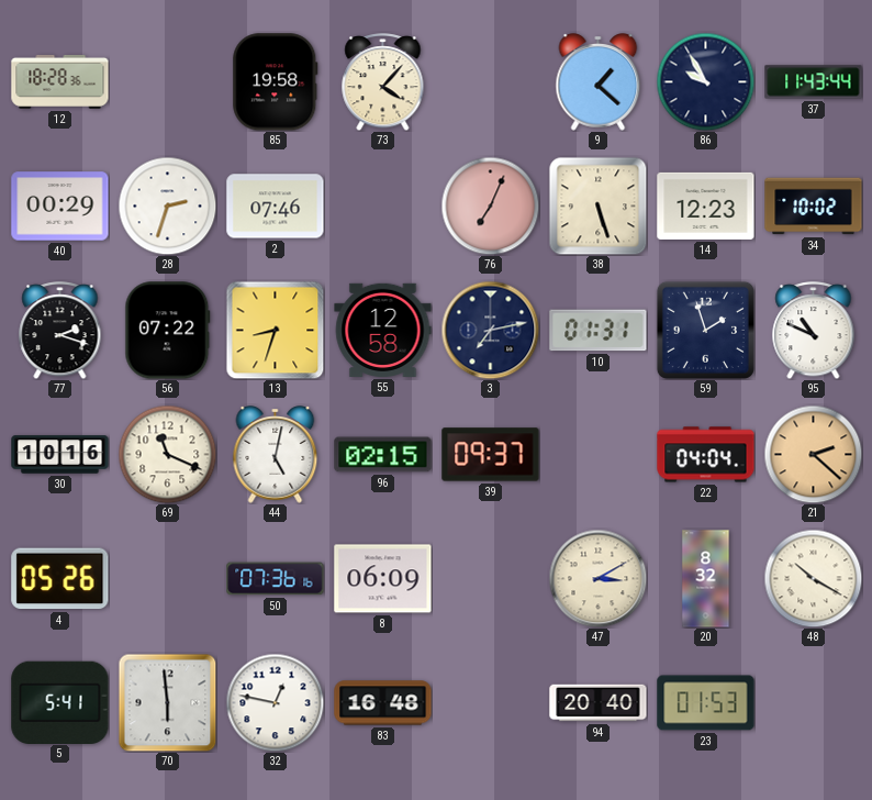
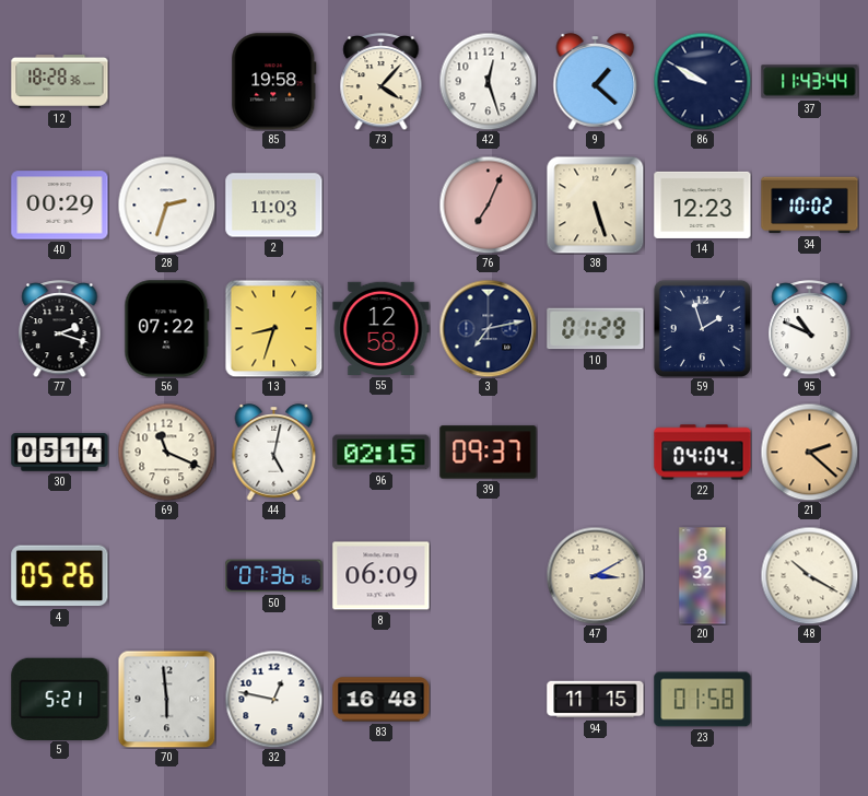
42: none -> 12:27 (488, 81)
86: 9:55 -> 9:50 (702, 81)
2: 07:46 -> 11:03 (274, 206)
10: 01:31 -> 01:29 (596, 329)
30: 10:16 -> 05:14 (60, 453)
5: 5:41 -> 5:21 (60, 699)
94: 20:40 -> 11:15 (596, 700)
23: 01:53 -> 01:58 (703, 700)
